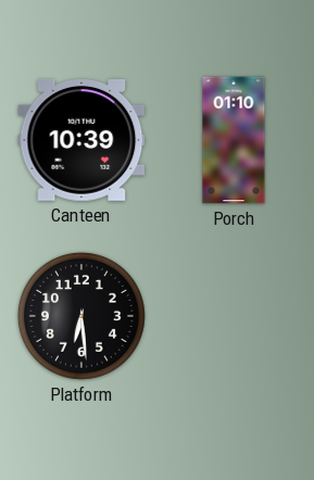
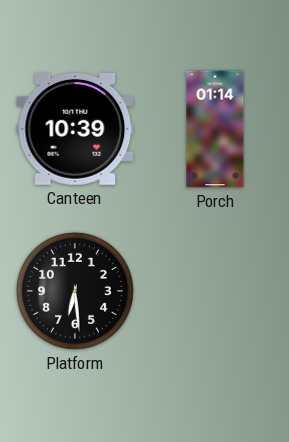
Porch: 01:10 -> 01:14 (215, 129)
